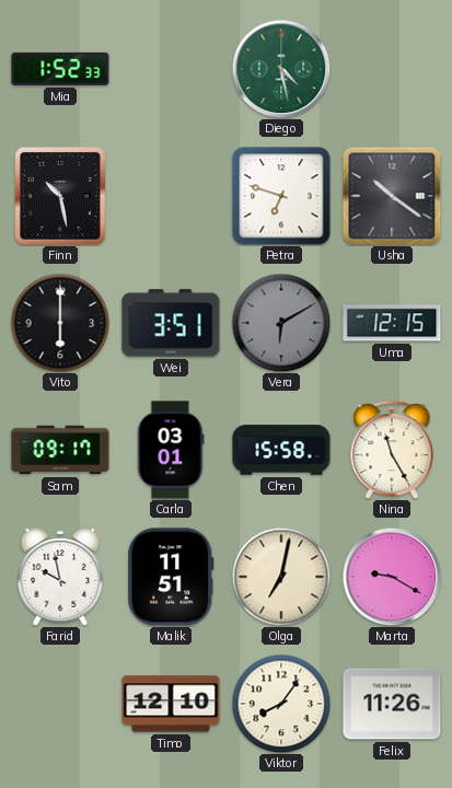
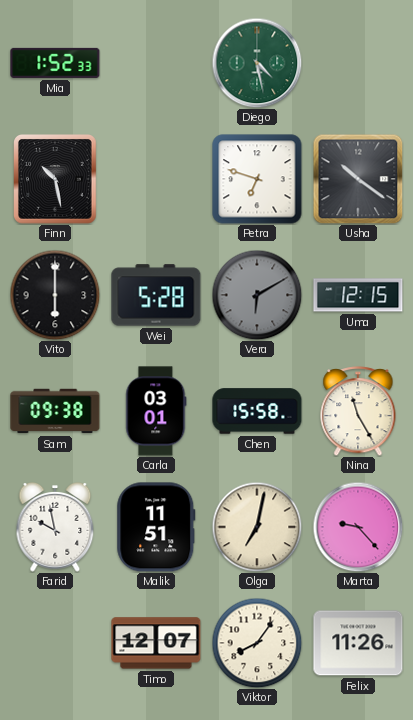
Wei: 3:51 -> 5:28 (156, 295)
Sam: 09:17 -> 09:38 (55, 411)
Marta: 9:20 -> 9:23 (358, 527)
Timo: 12:10 -> 12:07 (156, 643)
